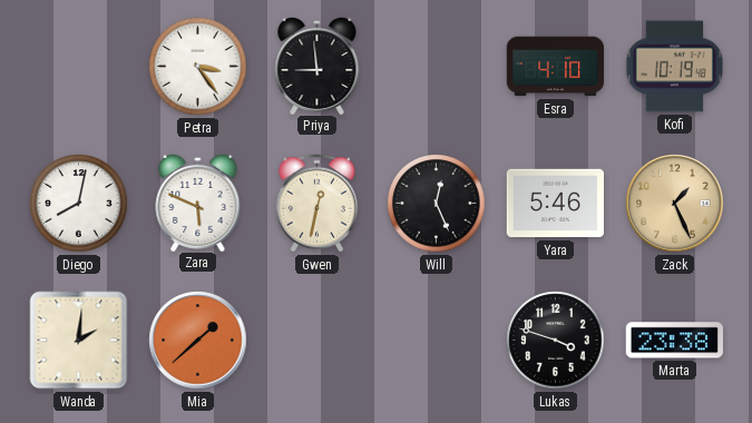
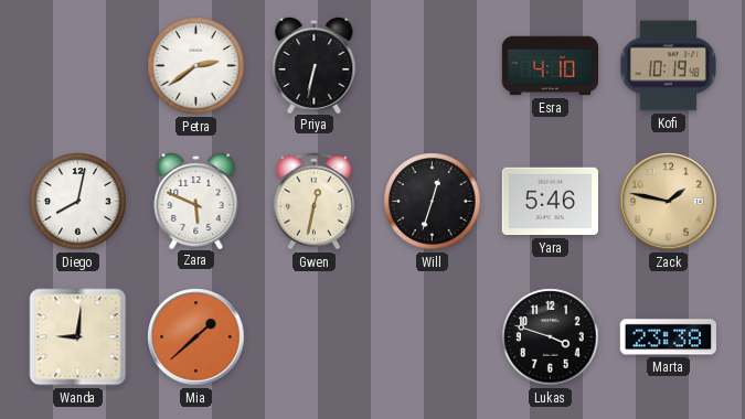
Petra: 3:24 -> 2:39 (196, 66)
Priya: 8:59 -> 6:32 (315, 64)
Will: 12:26 -> 12:33 (433, 202)
Zack: 1:26 -> 1:47 (669, 202)
Wanda: 2:01 -> 9:01 (78, 337)
